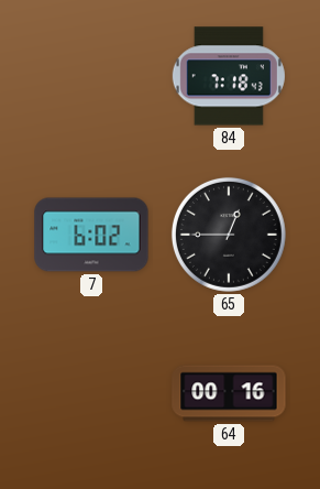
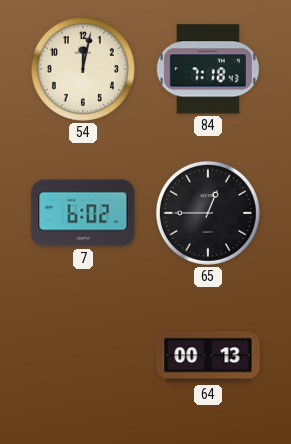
54: none -> 12:02 (83, 69)
64: 00:16 -> 00:13 (208, 357)
